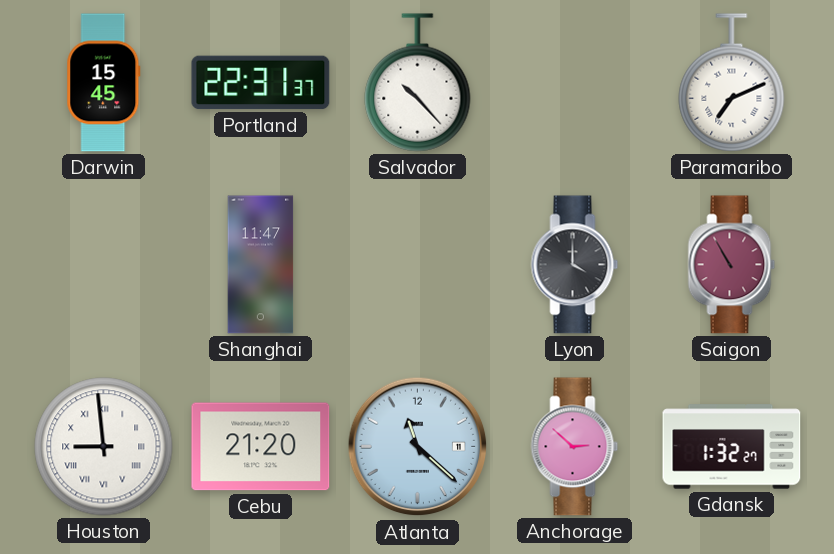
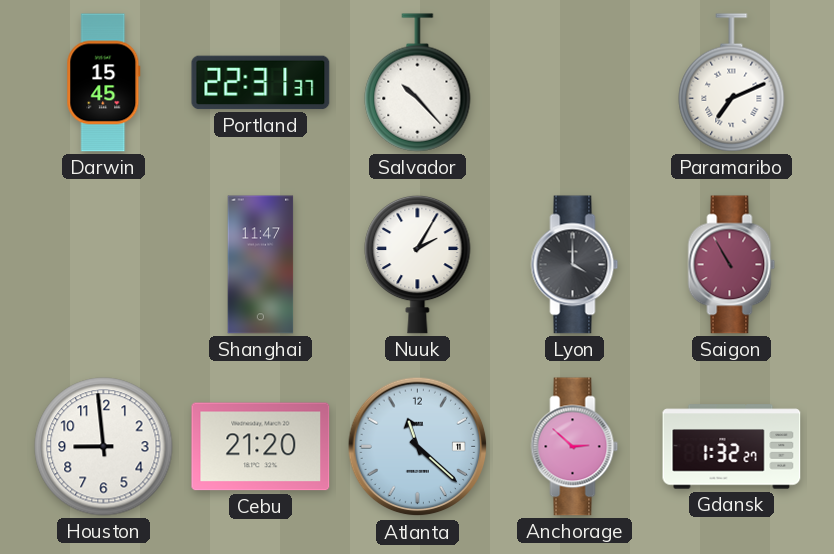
Nuuk: none -> 2:05 (418, 264)
Houston numerals: Roman -> Arabic (104, 447)
